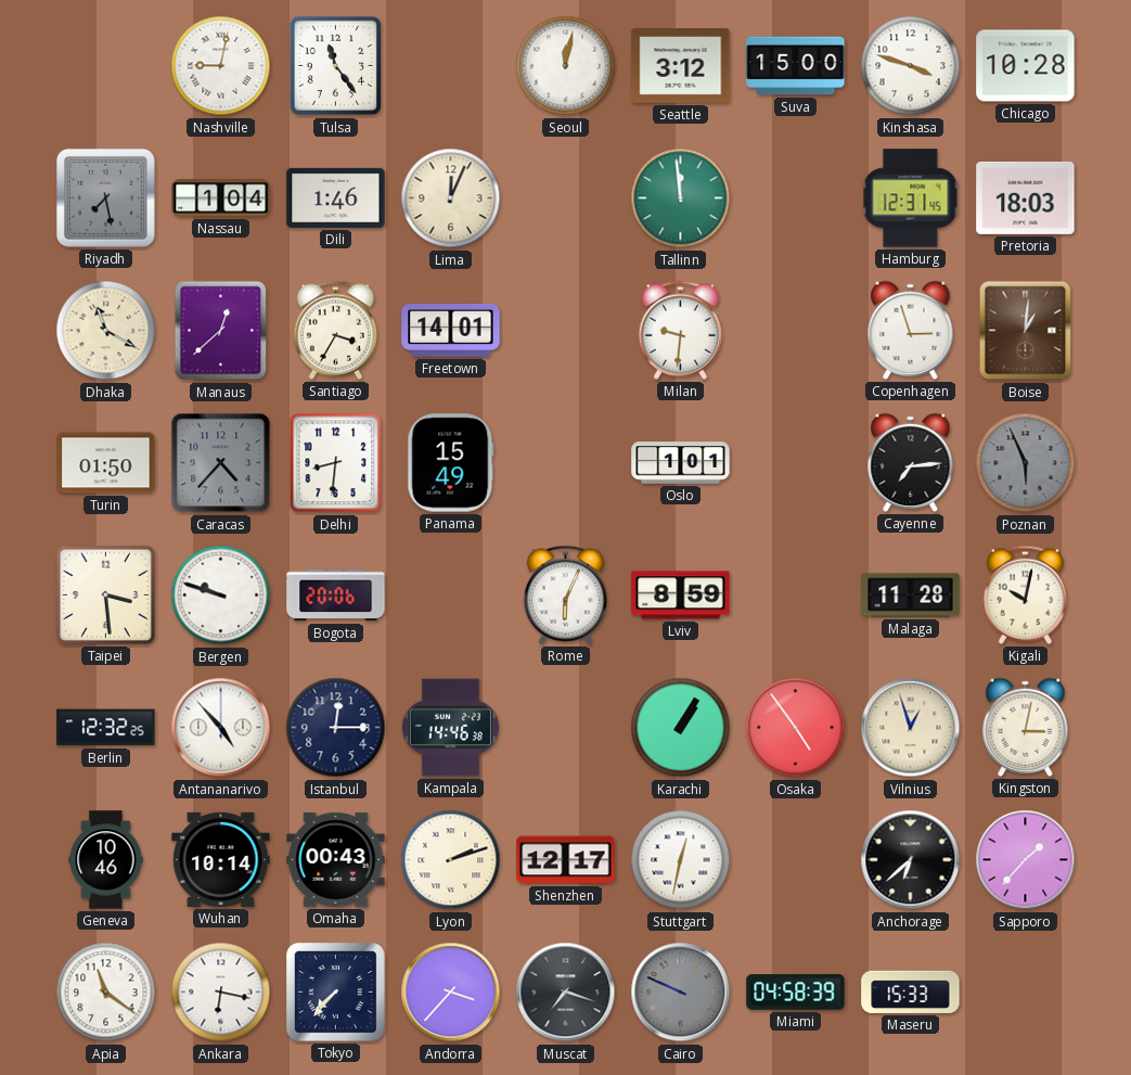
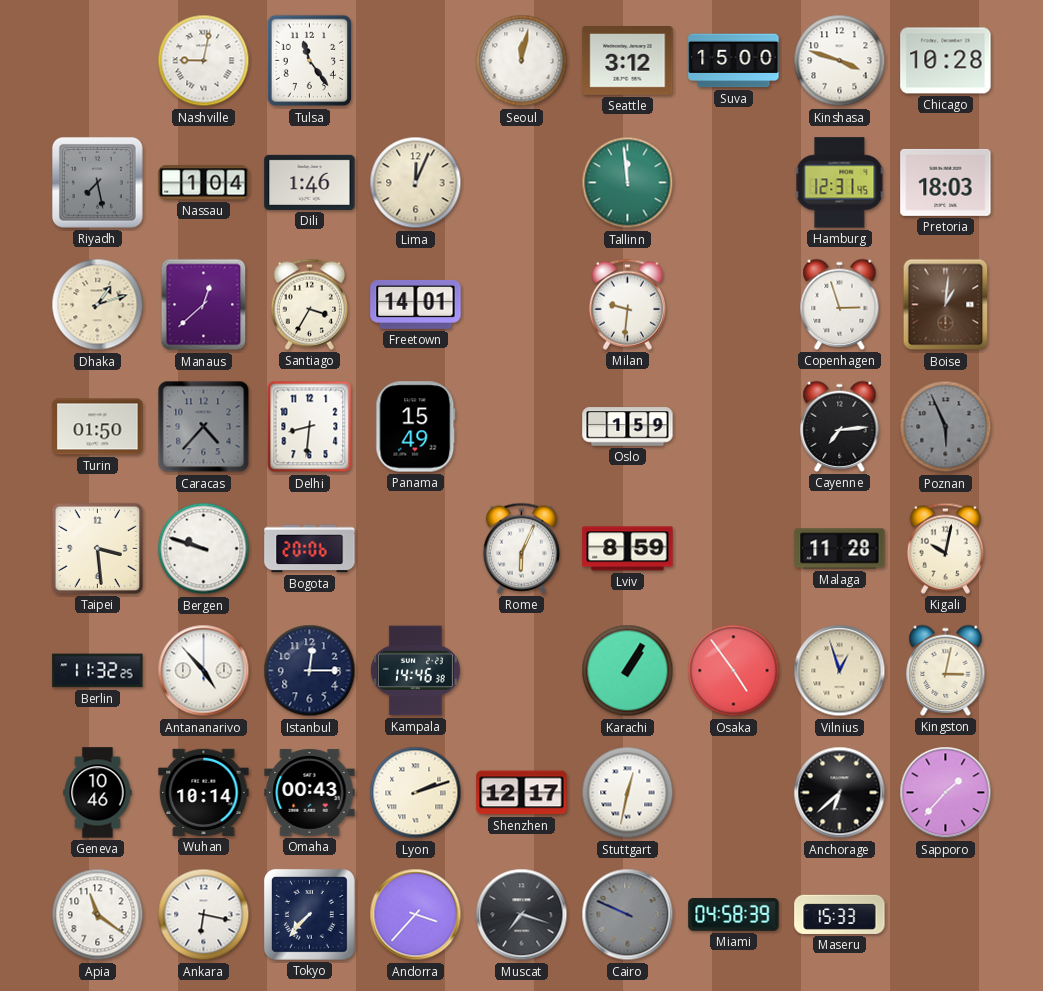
Dhaka: 11:20 -> 1:12 (98, 305)
Oslo: 1:01 -> 1:59 (628, 427)
Berlin: 12:32 -> 11:32 (98, 671)
